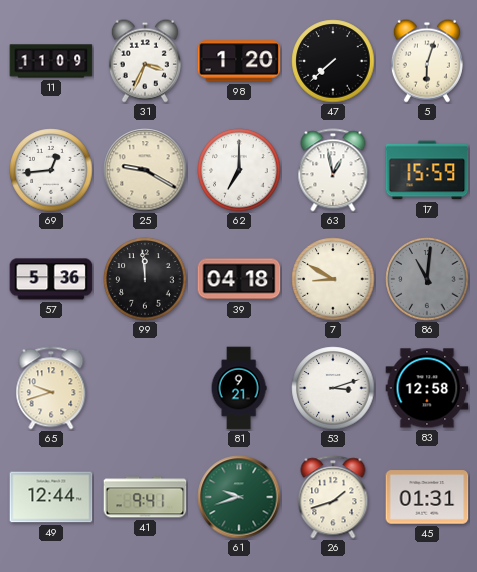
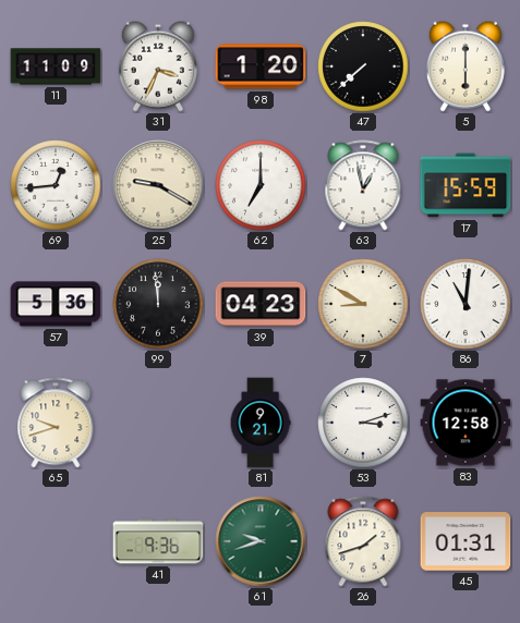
5: 6:03 -> 6:00 (465, 66)
39: 04:18 -> 04:23 (261, 304)
86 dial: grey -> white (465, 304)
49: 12:44 -> none (51, 497)
41: 9:41 -> 9:36 (158, 541)
